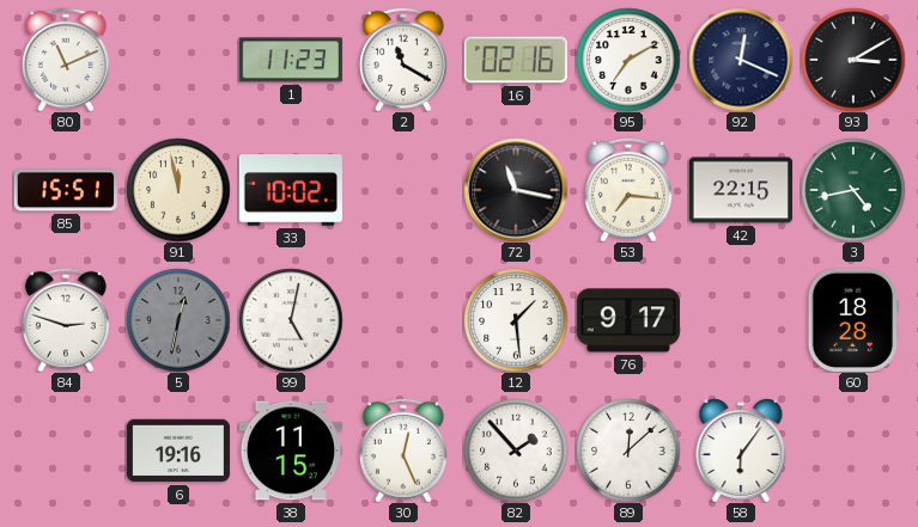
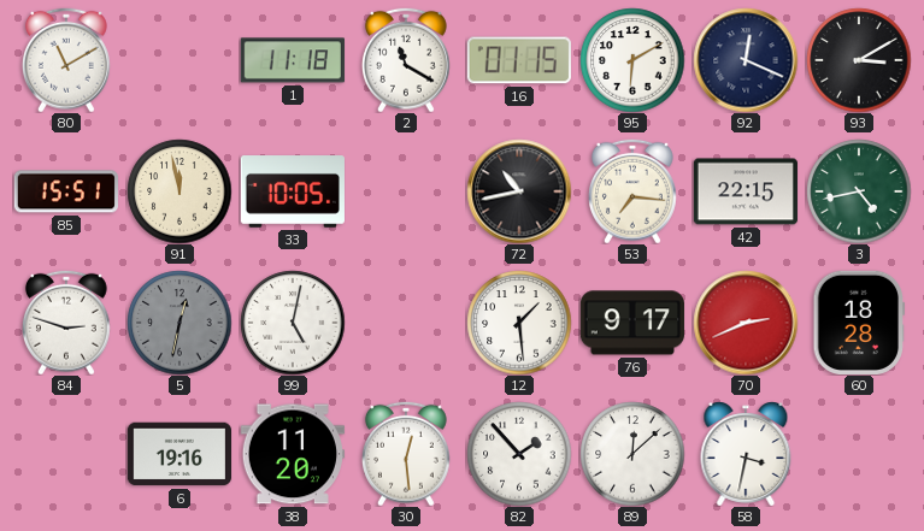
80: 11:11 -> 11:10 (66, 60)
1: 11:23 -> 11:18 (293, 60)
16: 02:16 -> 01:15 (519, 60)
95: 7:10 -> 6:10 (632, 60)
33: 10:02 -> 10:05 (293, 191)
72: 11:17 -> 10:43 (519, 191)
70: none -> 2:41 (746, 323)
38: 11:15 -> 11:20 (293, 454)
30: 12:26 -> 12:29 (406, 454)
58: 6:06 -> 3:32 (746, 454)
